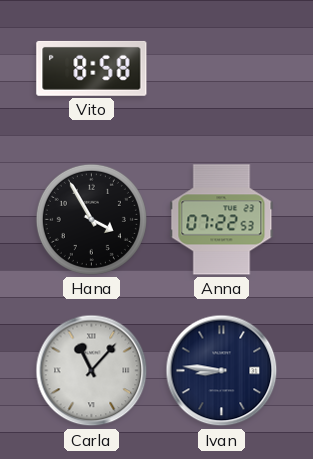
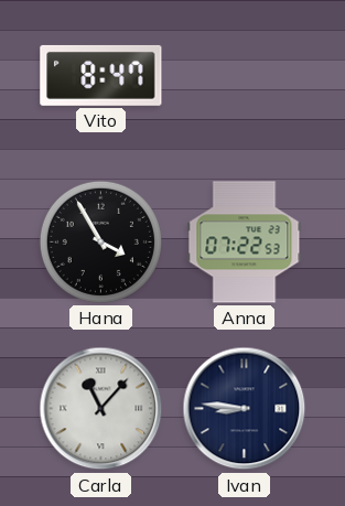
Vito: 8:58 -> 8:47 (101, 75)
